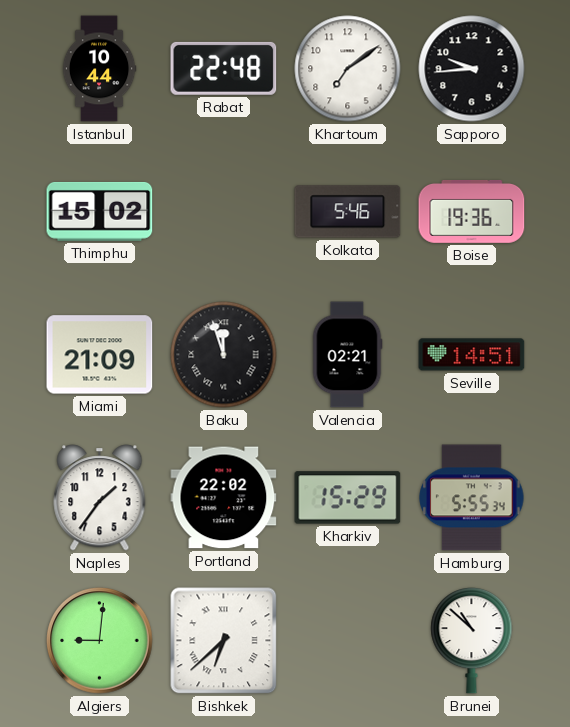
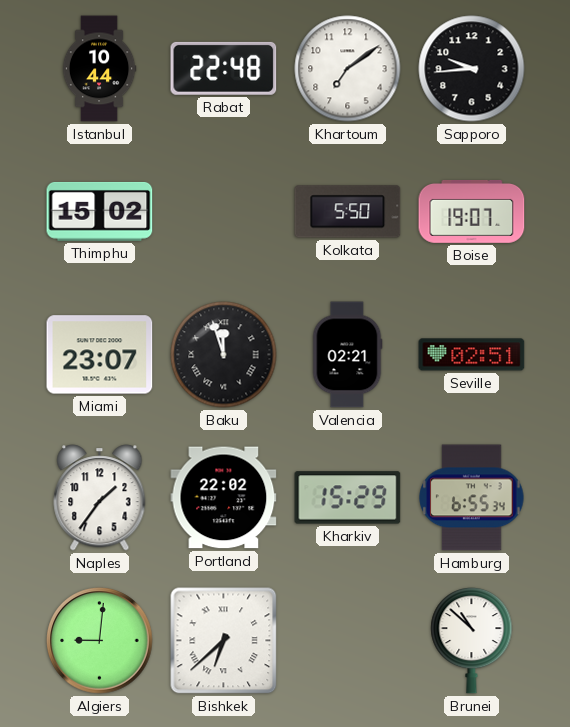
Kolkata: 5:46 -> 5:50 (348, 212)
Boise: 19:36 -> 19:07 (472, 211)
Miami: 21:09 -> 23:07 (100, 355)
Seville: 14:51 -> 02:51 (472, 355)
Hamburg: 5:55 -> 6:55 (472, 498)
